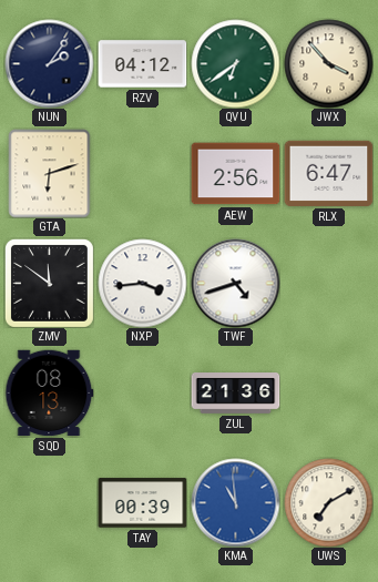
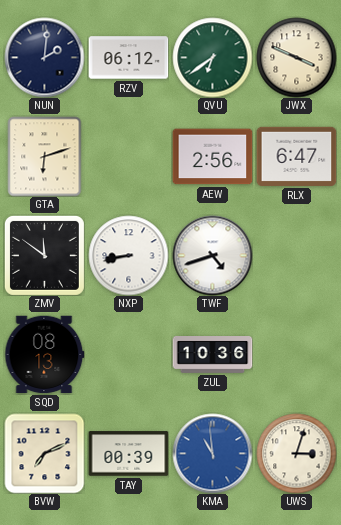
NUN: 2:06 -> 2:01 (44, 57)
RZV: 04:12 -> 06:12 (128, 58)
JWX: 3:53 -> 3:49 (296, 57)
NXP: 3:44 -> 8:43 (128, 255)
ZUL: 21:36 -> 10:36 (212, 355)
BVW: none -> 7:11 (44, 453)
UWS: 7:10 -> 3:03 (296, 453)
